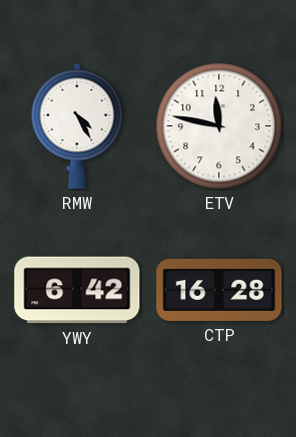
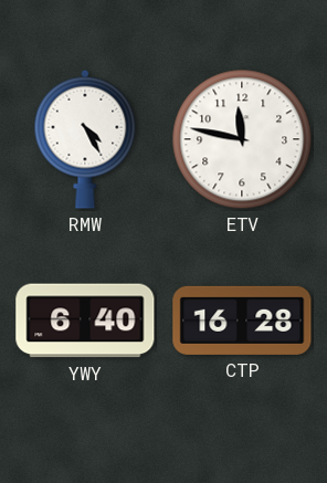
YWY: 6:42 -> 6:40 (85, 321)
